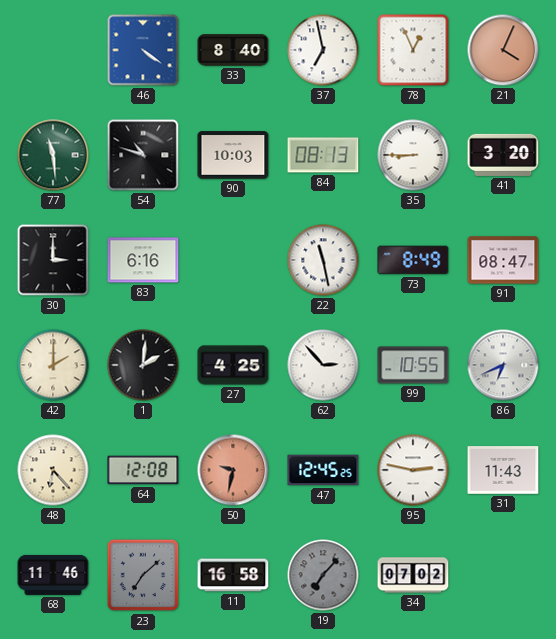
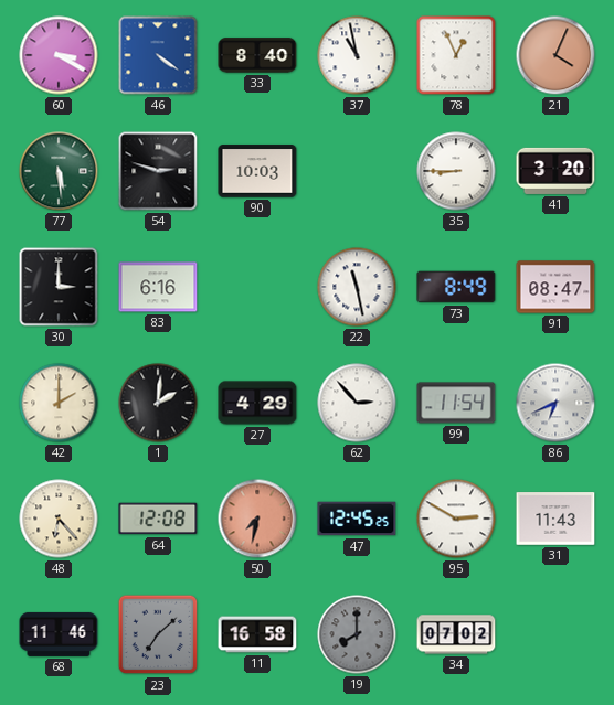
60: none -> 3:20 (59, 55)
37: 6:58 -> 10:58 (357, 55)
77: 11:29 -> 5:29 (59, 171)
54: 10:48 -> 2:48 (158, 171)
84: 08:13 -> none (323, 155)
27: 4:25 -> 4:29 (257, 403)
99: 10:55 -> 11:54 (456, 403)
50: 9:32 -> 7:32 (257, 519)
95: 2:47 -> 2:50 (456, 519)
19: 7:07 -> 8:00 (357, 634)
